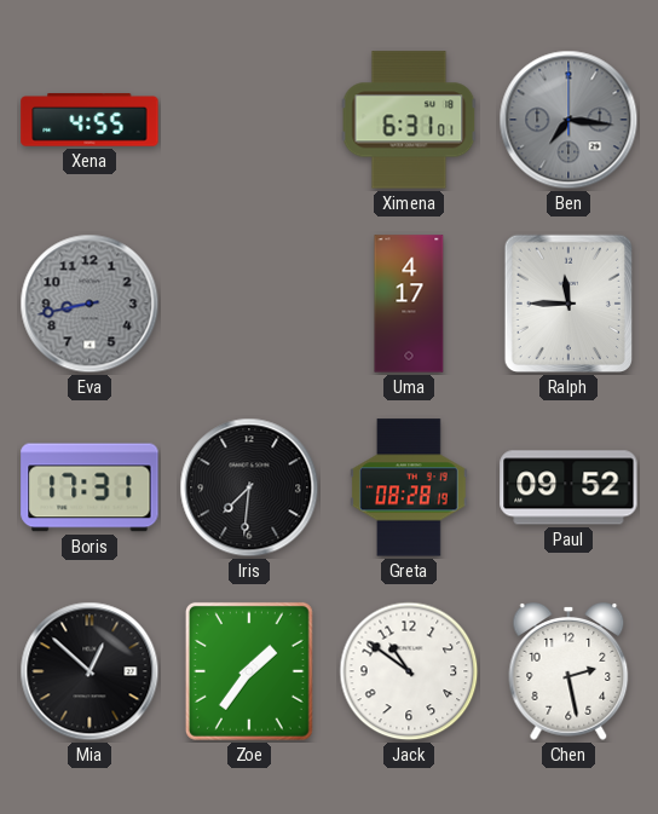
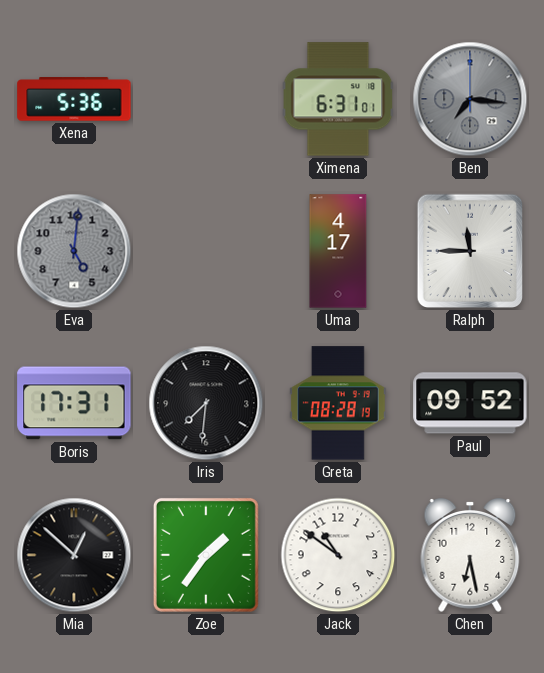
Xena: 4:55 -> 5:36 (74, 99)
Eva: 8:43 -> 5:01 (74, 251)
Chen: 2:28 -> 6:28 (470, 556)
